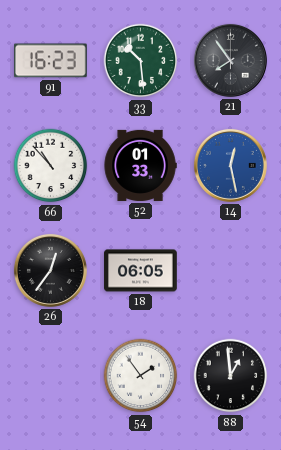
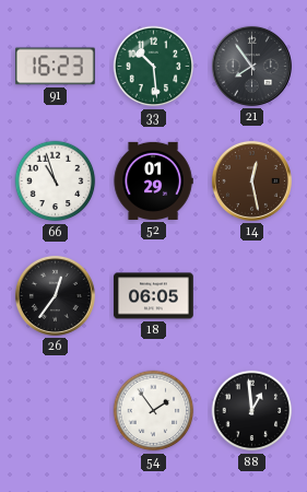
66: 10:53 -> 10:57 (56, 181)
52: 01:33 -> 01:29 (153, 180)
14 dial: blue -> brown (251, 180)
